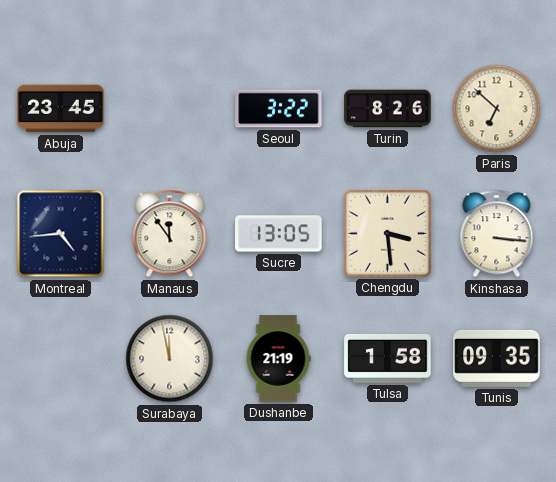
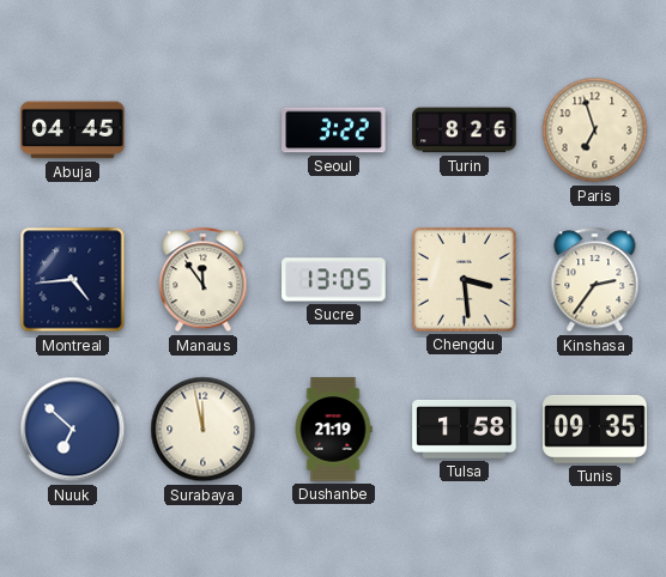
Abuja: 23:45 -> 04:45 (73, 130)
Paris: 6:52 -> 6:57 (595, 130)
Kinshasa: 3:16 -> 2:36 (595, 280)
Nuuk: none -> 6:52 (73, 430)
